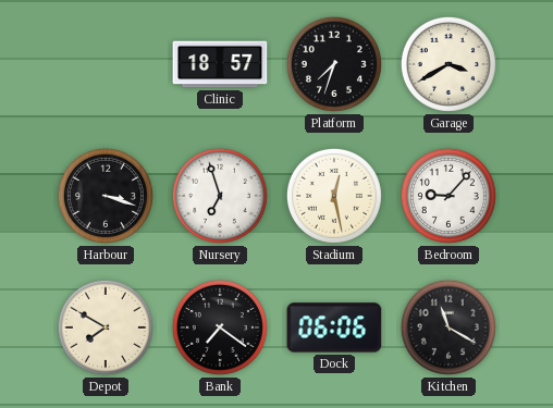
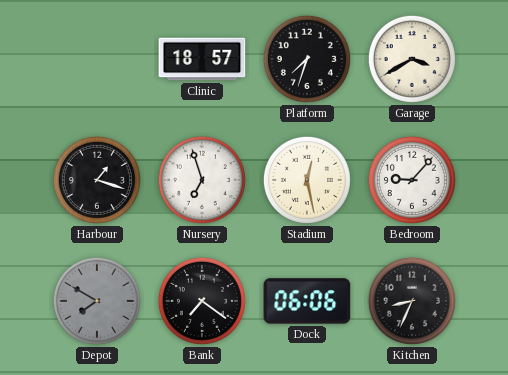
Harbour: 3:18 -> 1:18 (97, 180)
Depot dial: cream -> grey (97, 301)
Kitchen: 11:20 -> 8:34 (412, 301)
